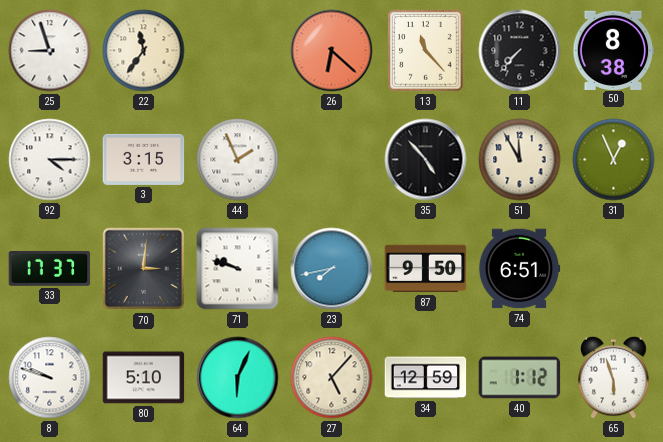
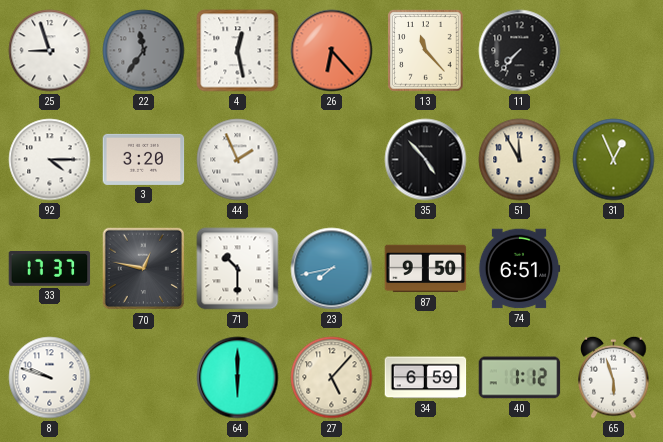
22 dial: cream -> grey (144, 51)
4: none -> 12:28 (238, 51)
26: 6:22 -> 6:23 (332, 51)
50: 8:38 -> none (613, 50)
3: 3:15 -> 3:20 (144, 159)
70: 3:01 -> 12:47 (144, 269)
71: 9:48 -> 10:30 (238, 269)
80: 5:10 -> none (144, 378)
64: 6:04 -> 6:00 (238, 378)
34: 12:59 -> 6:59 (426, 378)
